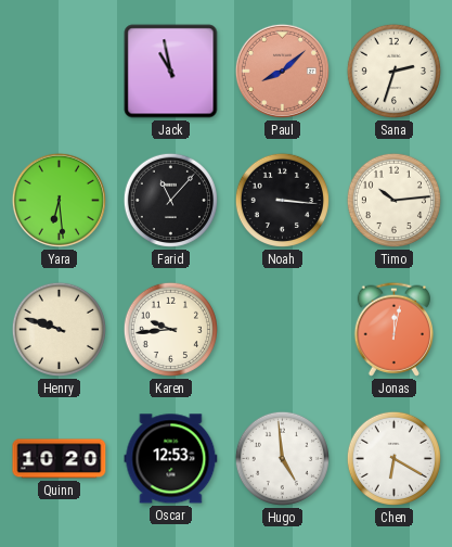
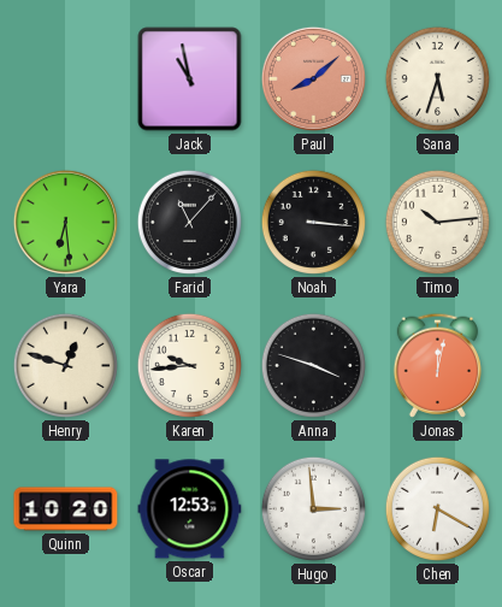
Sana: 2:33 -> 5:33 (437, 78)
Henry: 9:48 -> 12:48 (65, 365)
Anna: none -> 3:48 (313, 365)
Hugo: 4:59 -> 2:59 (313, 508)
